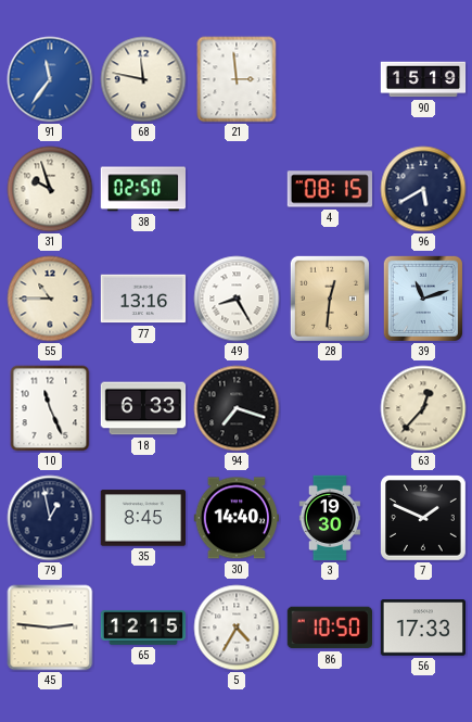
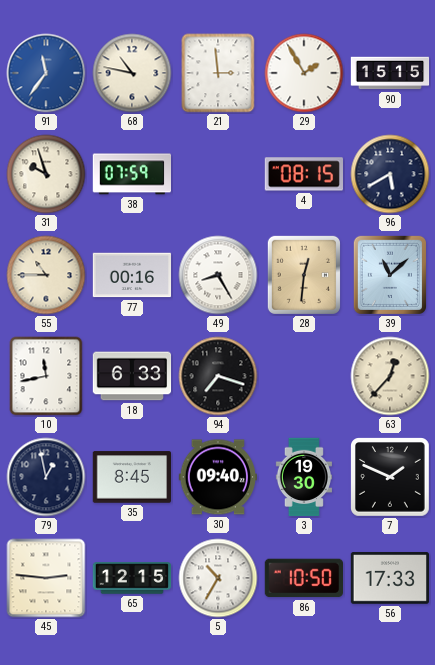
68: 11:47 -> 10:47 (132, 73)
29: none -> 1:55 (304, 73)
90: 15:19 -> 15:15 (390, 73)
38: 02:50 -> 07:59 (131, 174)
77: 13:16 -> 00:16 (132, 275)
39: 11:12 -> 11:08 (390, 275)
10: 11:26 -> 11:43 (46, 376)
30: 14:40 -> 09:40 (217, 477)
5: 4:35 -> 10:35 (218, 578)
